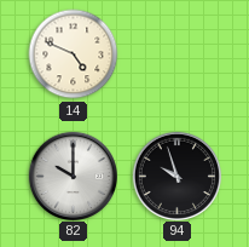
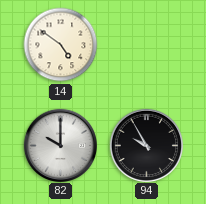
14: 4:49 -> 4:51 (61, 45)
94: 9:57 -> 9:55 (146, 145)
